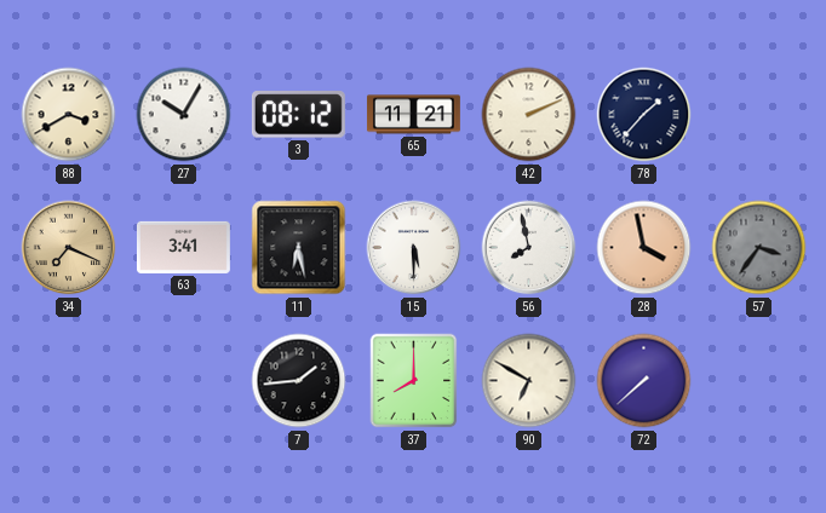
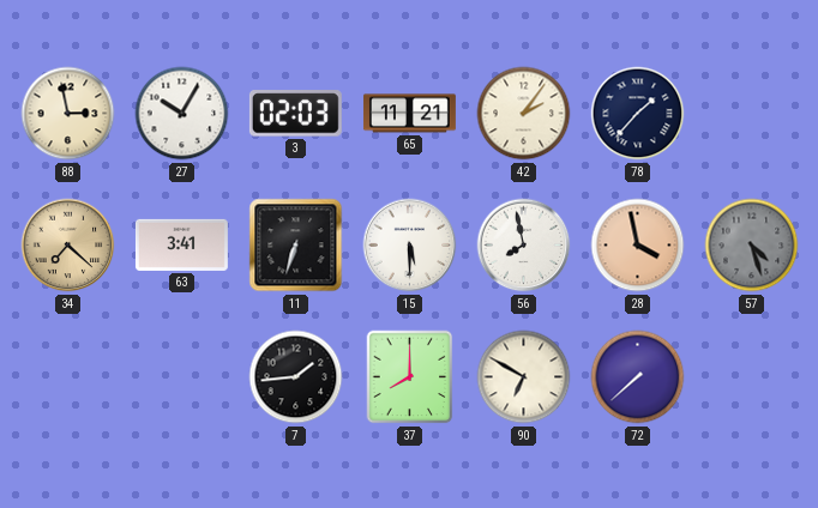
88: 3:40 -> 2:58 (68, 114)
3: 08:12 -> 02:03 (295, 114)
42: 2:11 -> 2:06 (524, 114)
34: 7:19 -> 7:22 (68, 246)
11: 6:28 -> 6:33 (296, 246)
57: 3:36 -> 4:27 (752, 246)
